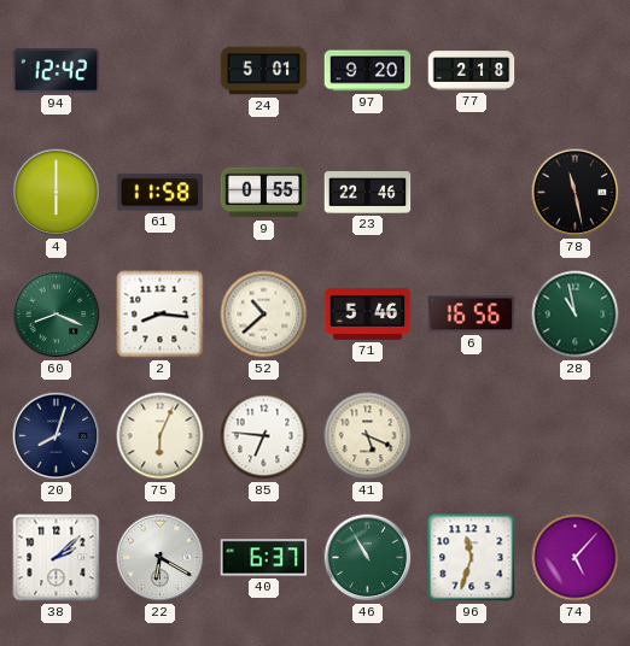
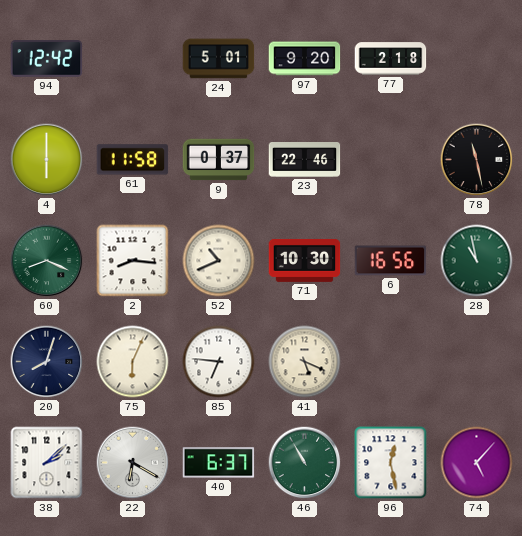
9: 0:55 -> 0:37 (219, 160)
52: 10:38 -> 10:41 (219, 261)
71: 5:46 -> 10:30 (305, 260)
96: 11:33 -> 12:28 (391, 463)
